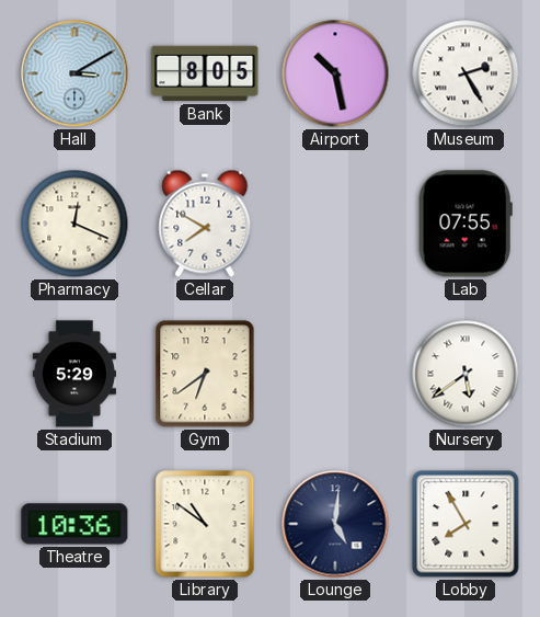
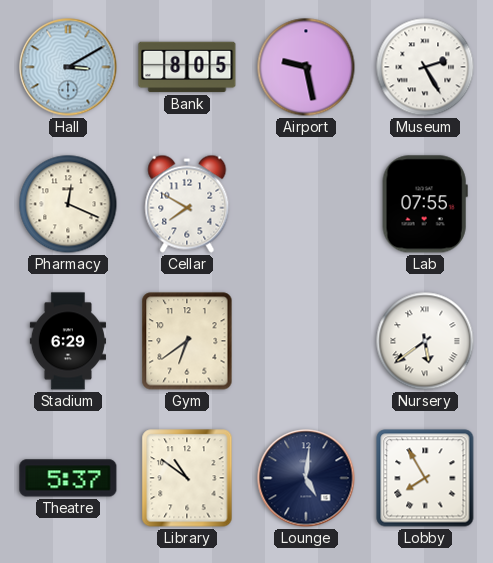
Airport: 10:28 -> 9:28 (306, 67)
Stadium: 5:29 -> 6:29 (67, 341)
Theatre: 10:36 -> 5:37 (68, 478)
